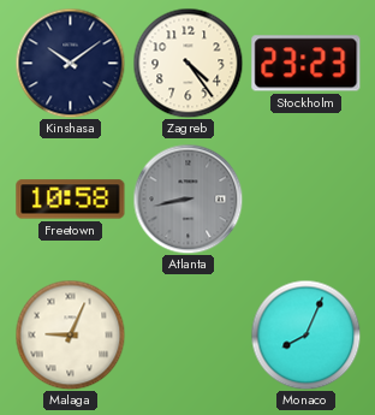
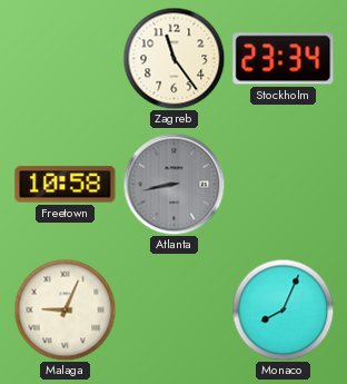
Kinshasa: 10:09 -> none (70, 63)
Zagreb: 4:24 -> 11:24 (173, 58)
Stockholm: 23:23 -> 23:34 (284, 59)
